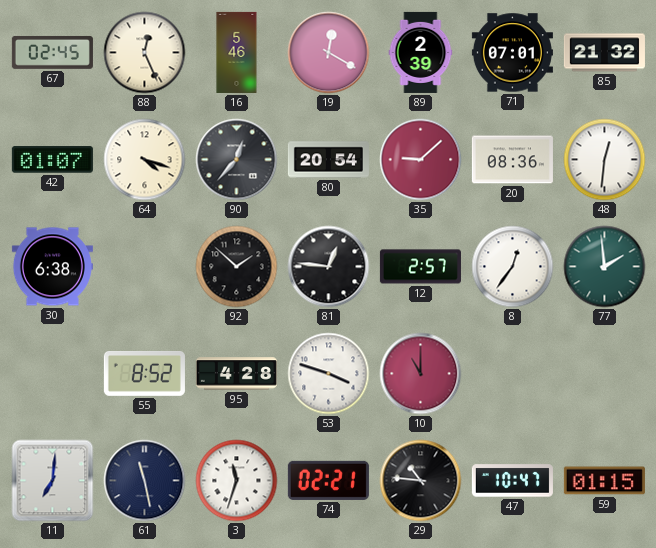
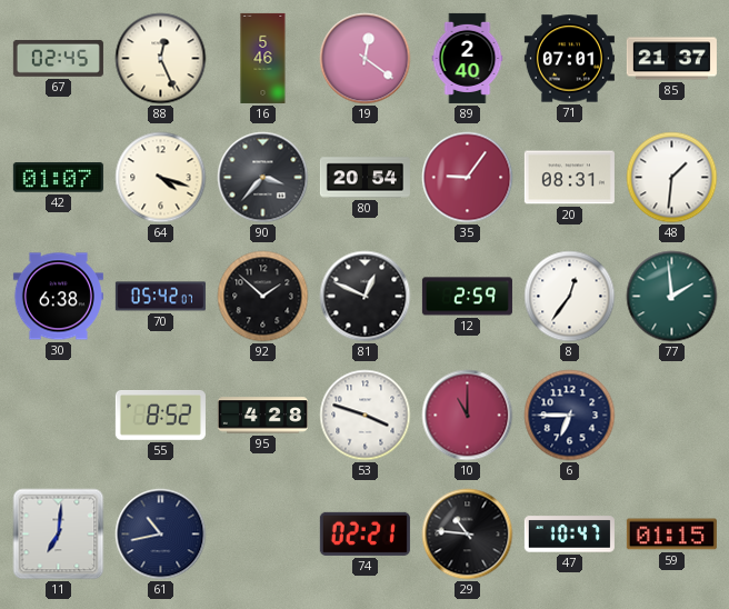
19: 12:20 -> 12:21 (366, 59)
89: 2:39 -> 2:40 (468, 58)
85: 21:32 -> 21:37 (671, 59)
90: 12:37 -> 3:37 (263, 178)
35: 9:08 -> 9:06 (468, 178)
20: 08:36 -> 08:31 (569, 178)
48: 12:31 -> 1:31 (672, 178)
70: none -> 05:42 (160, 297)
81: 12:46 -> 12:49 (366, 297)
12: 2:57 -> 2:59 (467, 297)
6: none -> 6:45 (570, 416)
61: 11:28 -> 10:43 (161, 535)
3: 11:33 -> none (237, 481)
